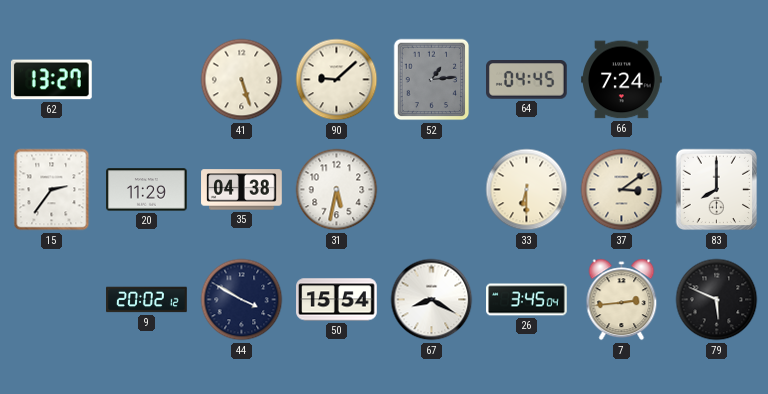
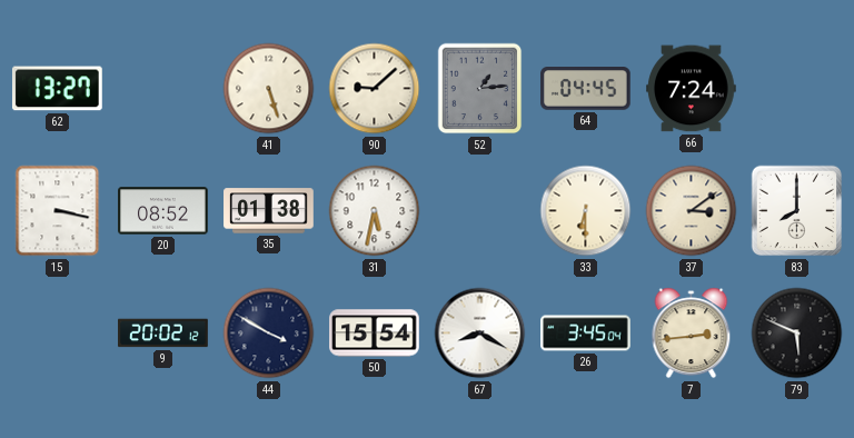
15: 2:36 -> 3:17 (58, 211)
20: 11:29 -> 08:52 (163, 211)
35: 04:38 -> 01:38 (269, 211)
